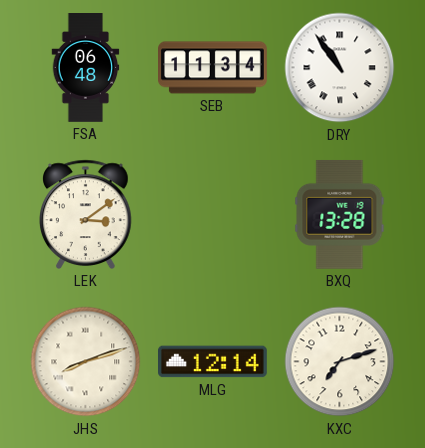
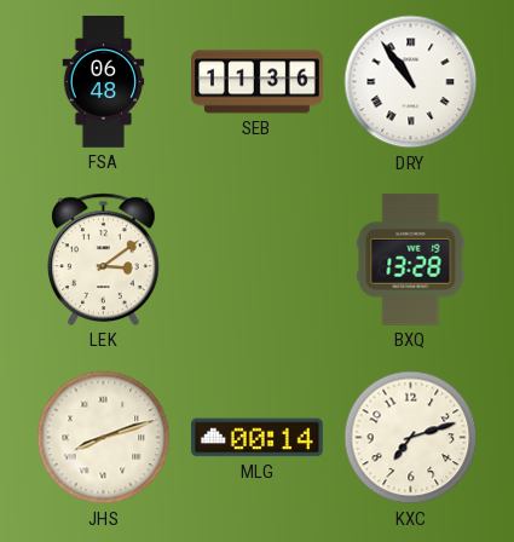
SEB: 11:34 -> 11:36 (258, 82)
MLG: 12:14 -> 00:14 (258, 438)
